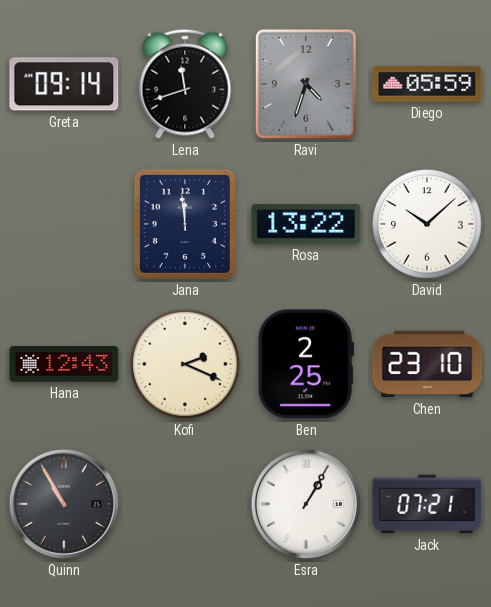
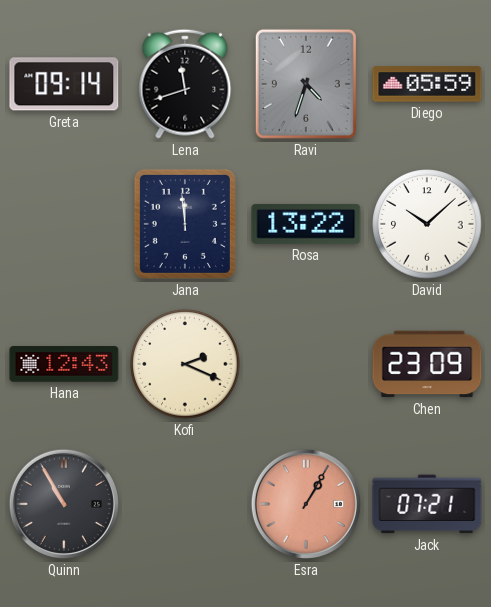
Ben: 2:25 -> none (306, 364)
Chen: 23:10 -> 23:09 (427, 364)
Esra dial: white -> salmon (306, 504)
